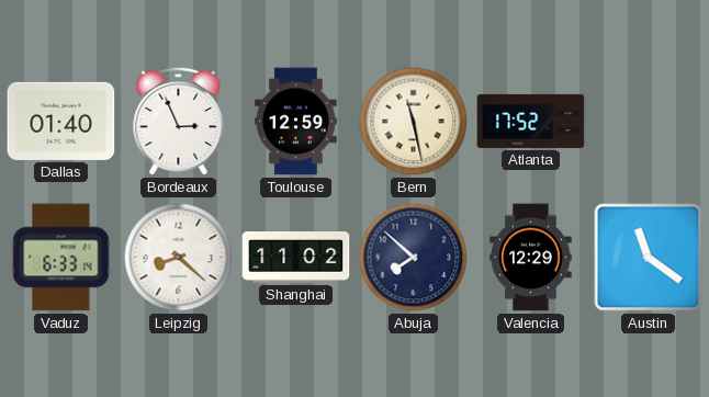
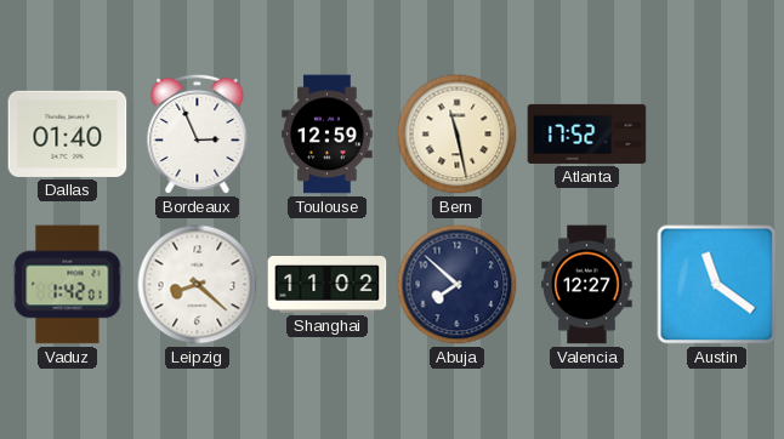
Vaduz: 6:33 -> 1:42 (68, 285)
Valencia: 12:29 -> 12:27 (587, 285)
